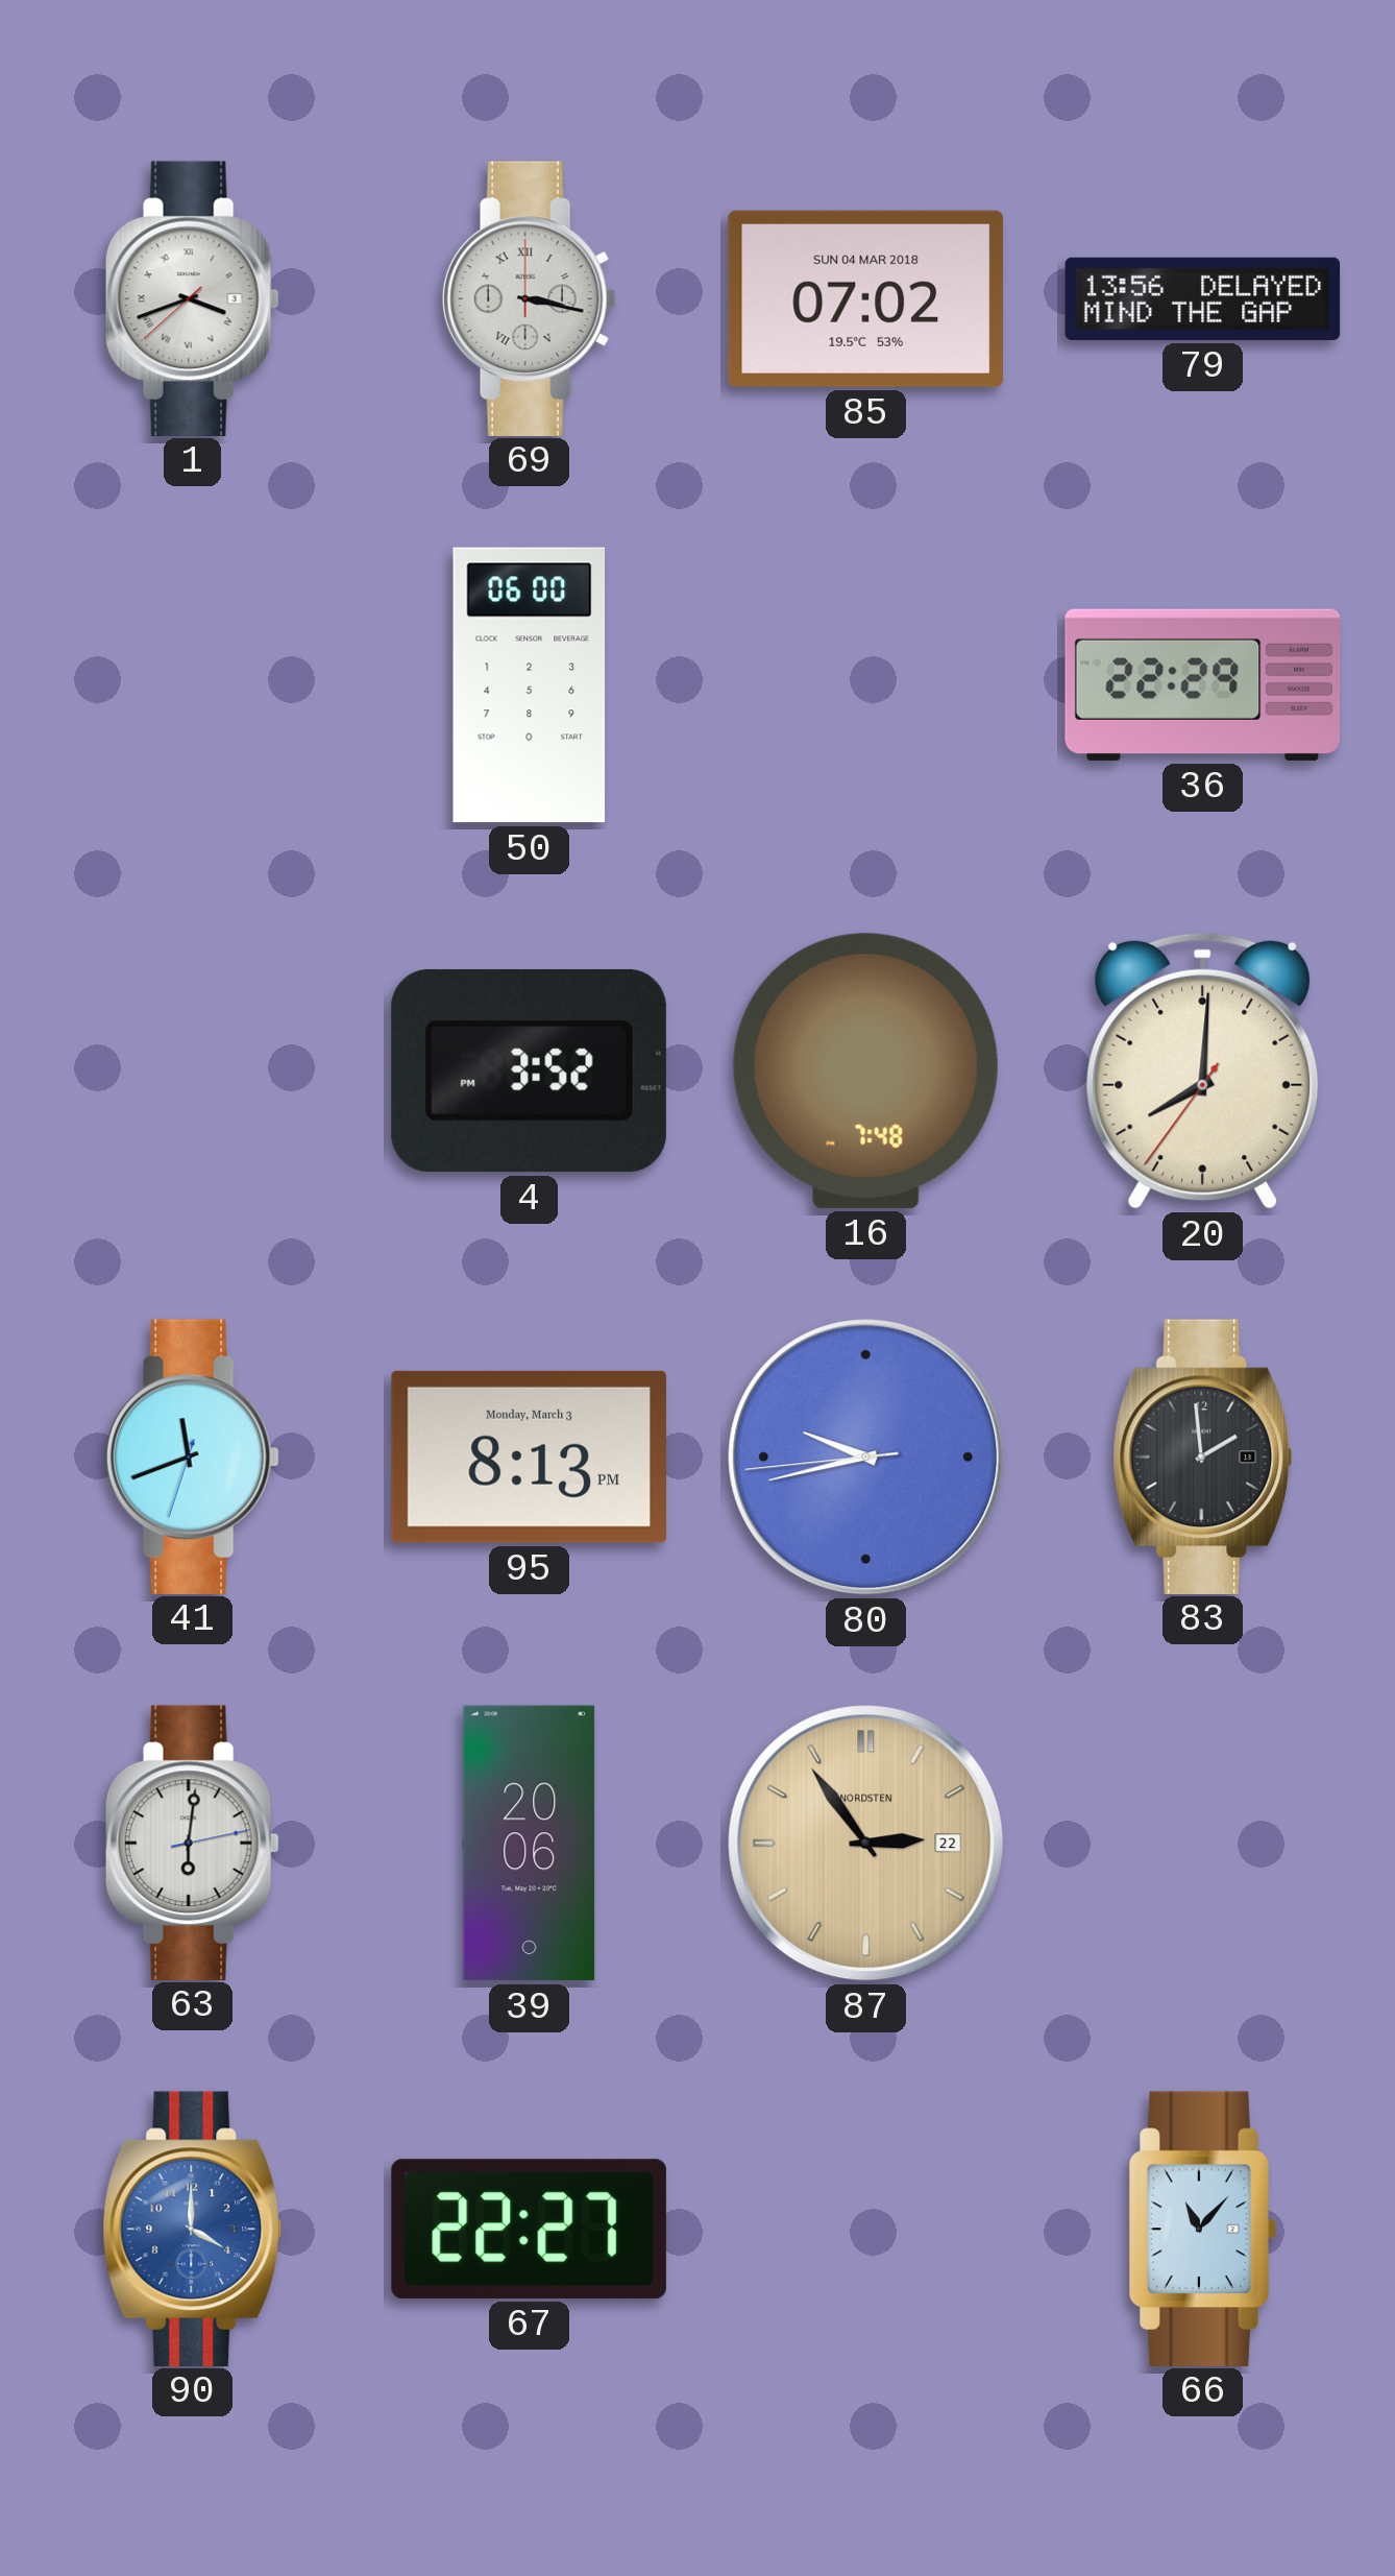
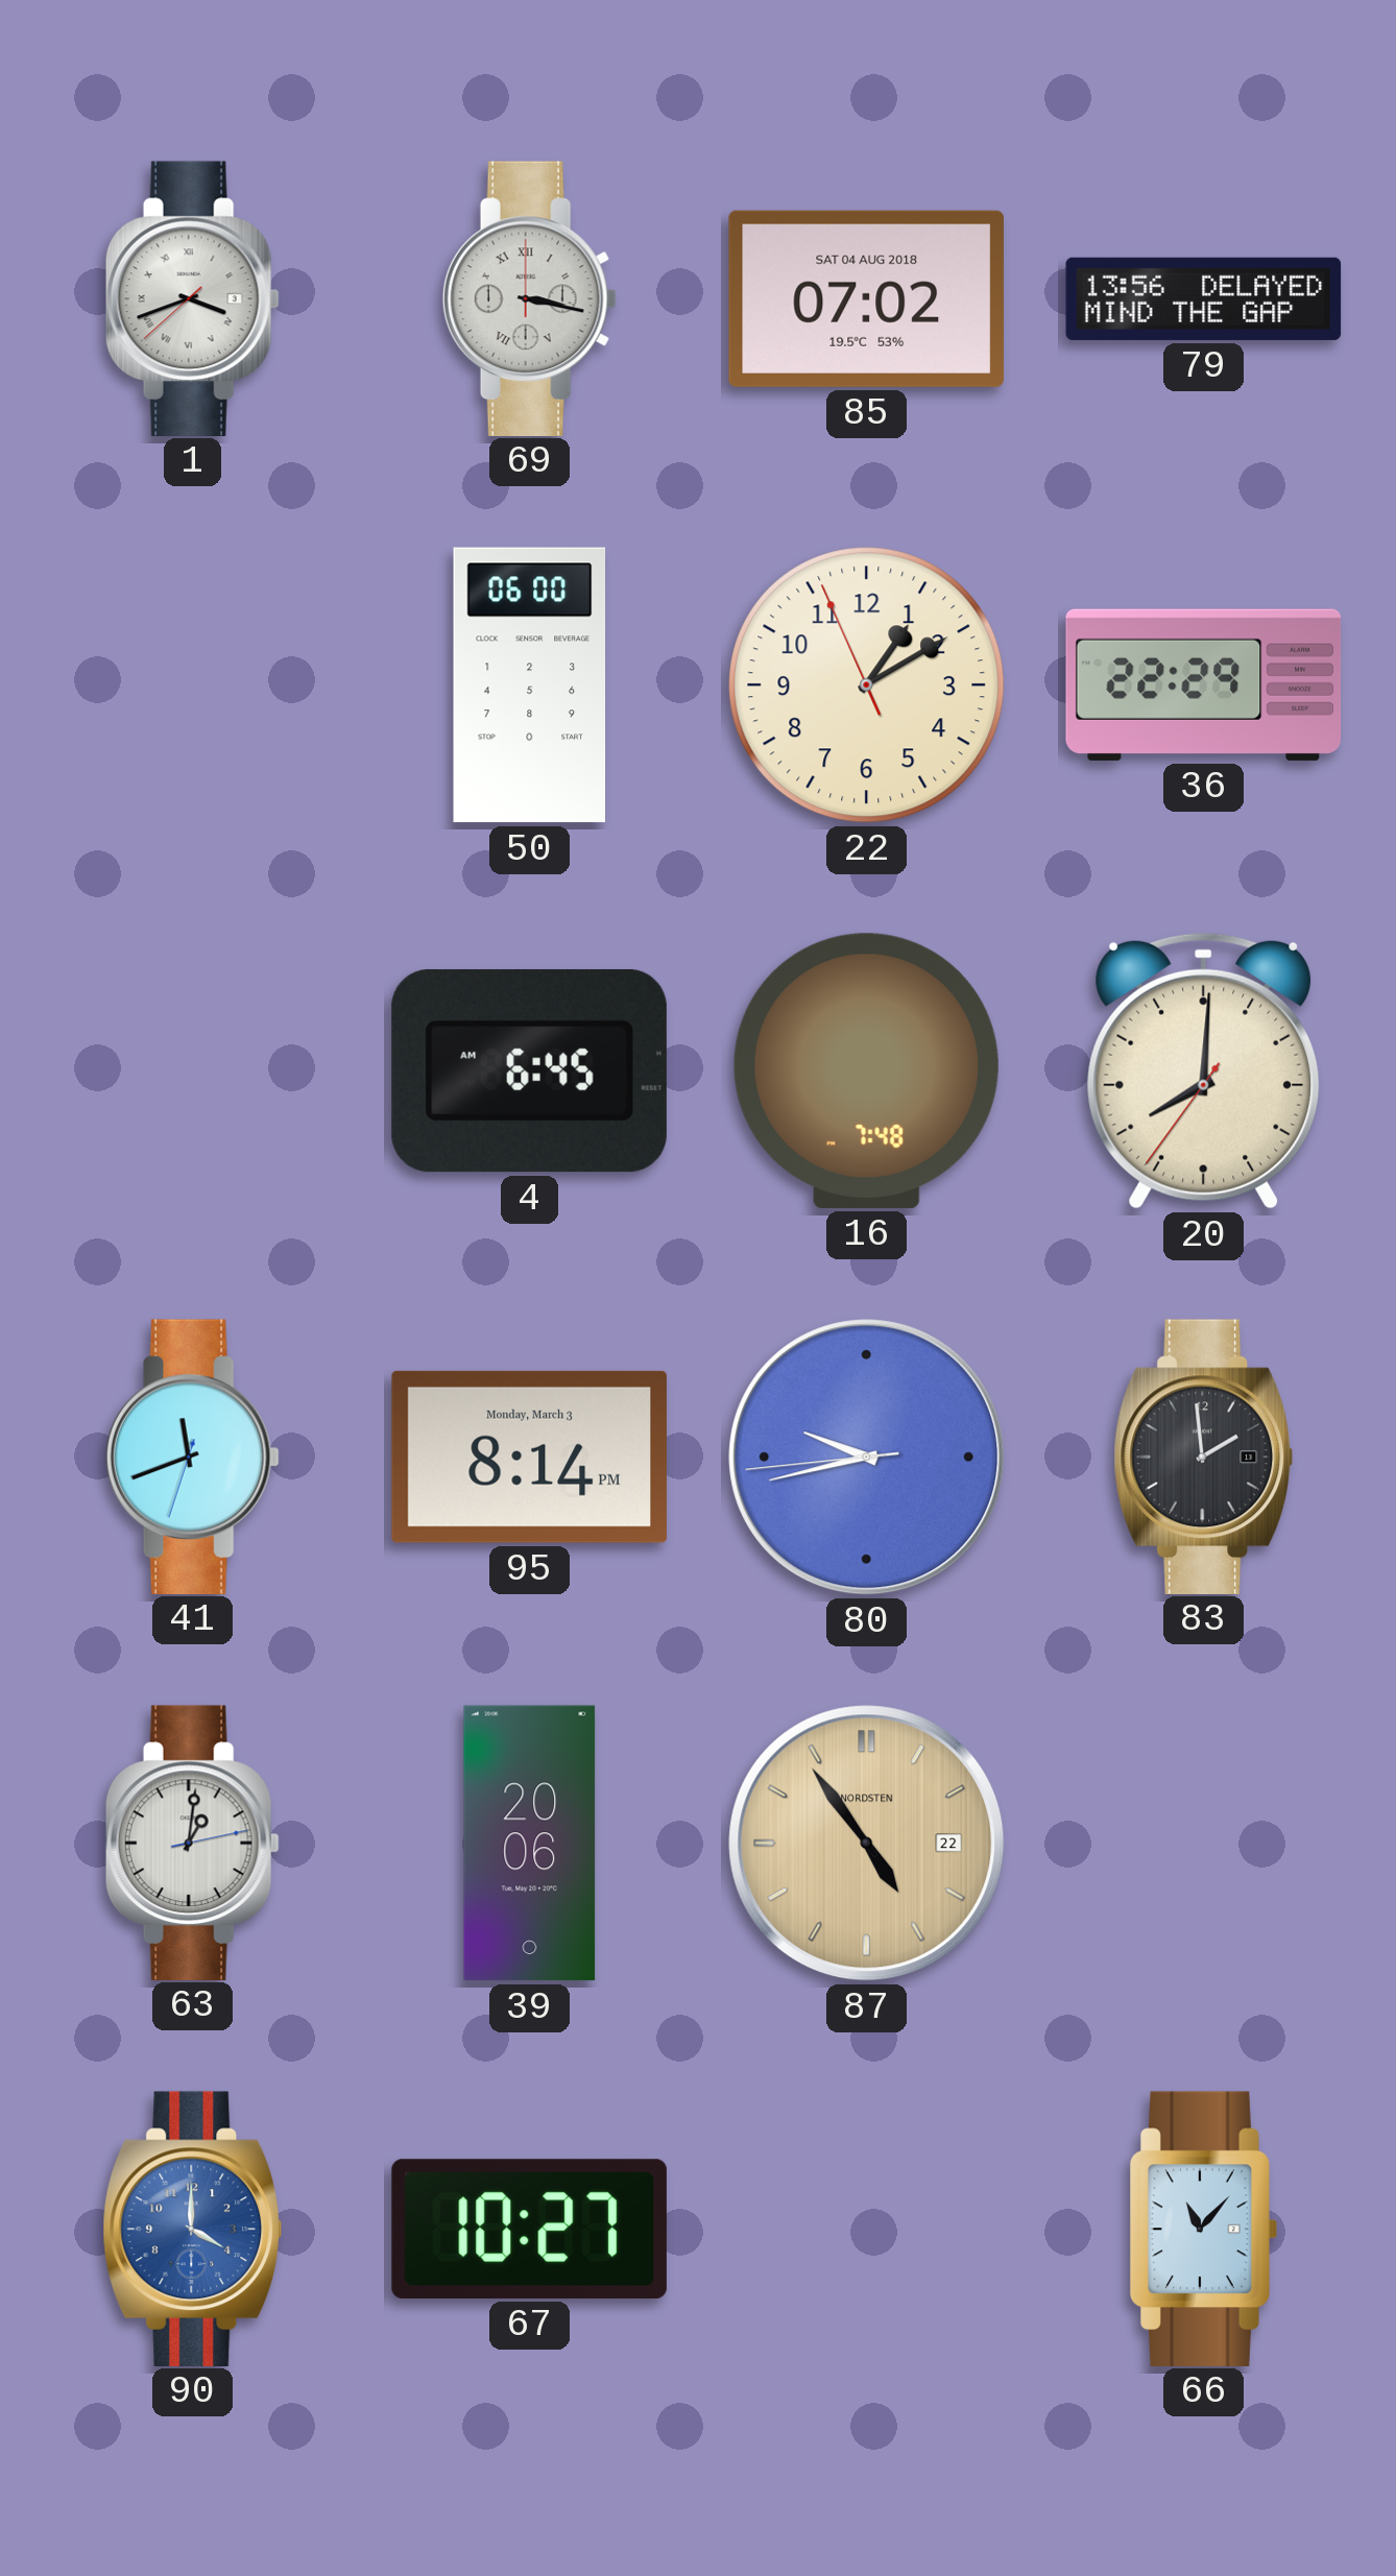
85 date: SUN 04 MAR 2018 -> SAT 04 AUG 2018 (866, 298)
22: none -> 1:09 (867, 685)
4: 3:52 -> 6:45 (529, 1070)
95: 8:13 -> 8:14 (529, 1456)
63: 6:01 -> 1:01 (192, 1843)
87: 2:54 -> 4:54 (867, 1844)
67: 22:27 -> 10:27 (529, 2229)
